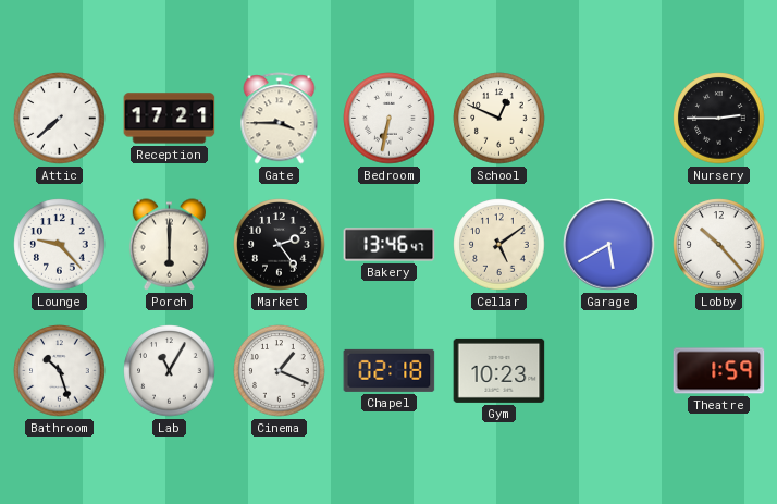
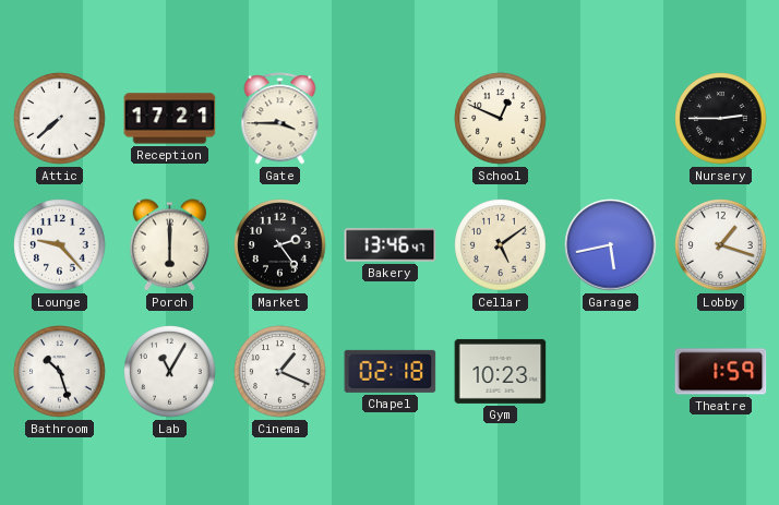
Bedroom: 6:32 -> none (390, 119)
Garage: 5:40 -> 5:43 (611, 245)
Lobby: 10:23 -> 1:18 (721, 245)
